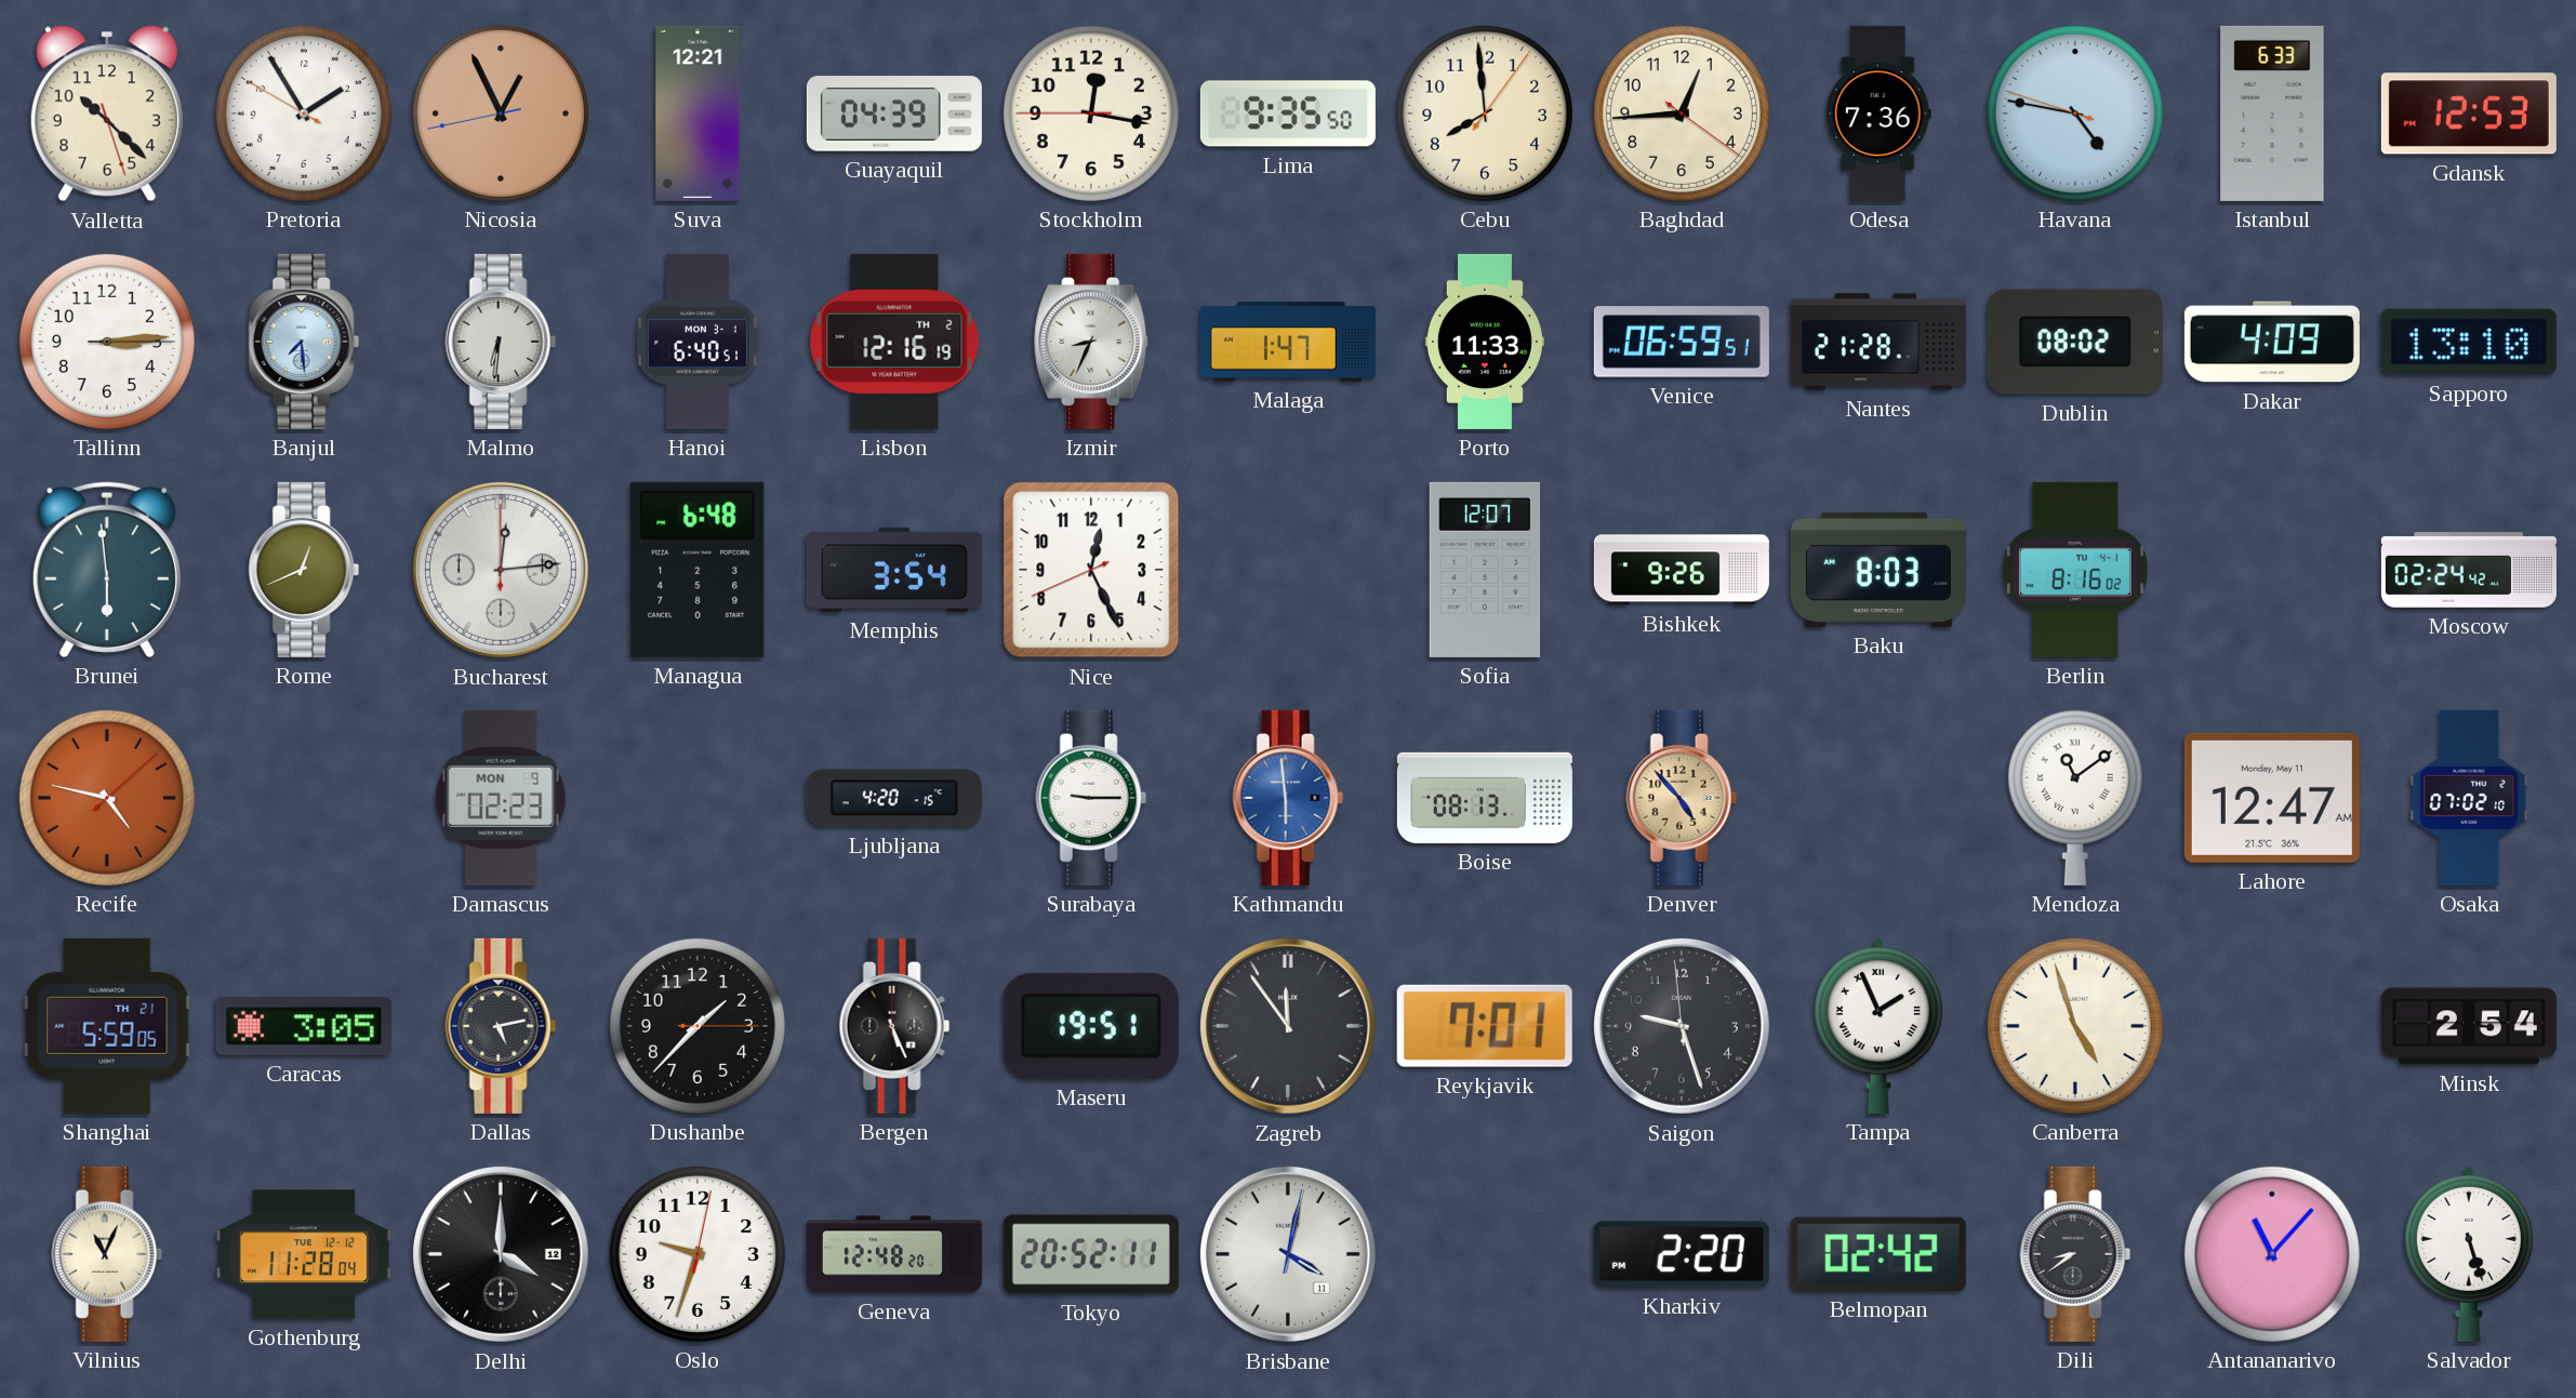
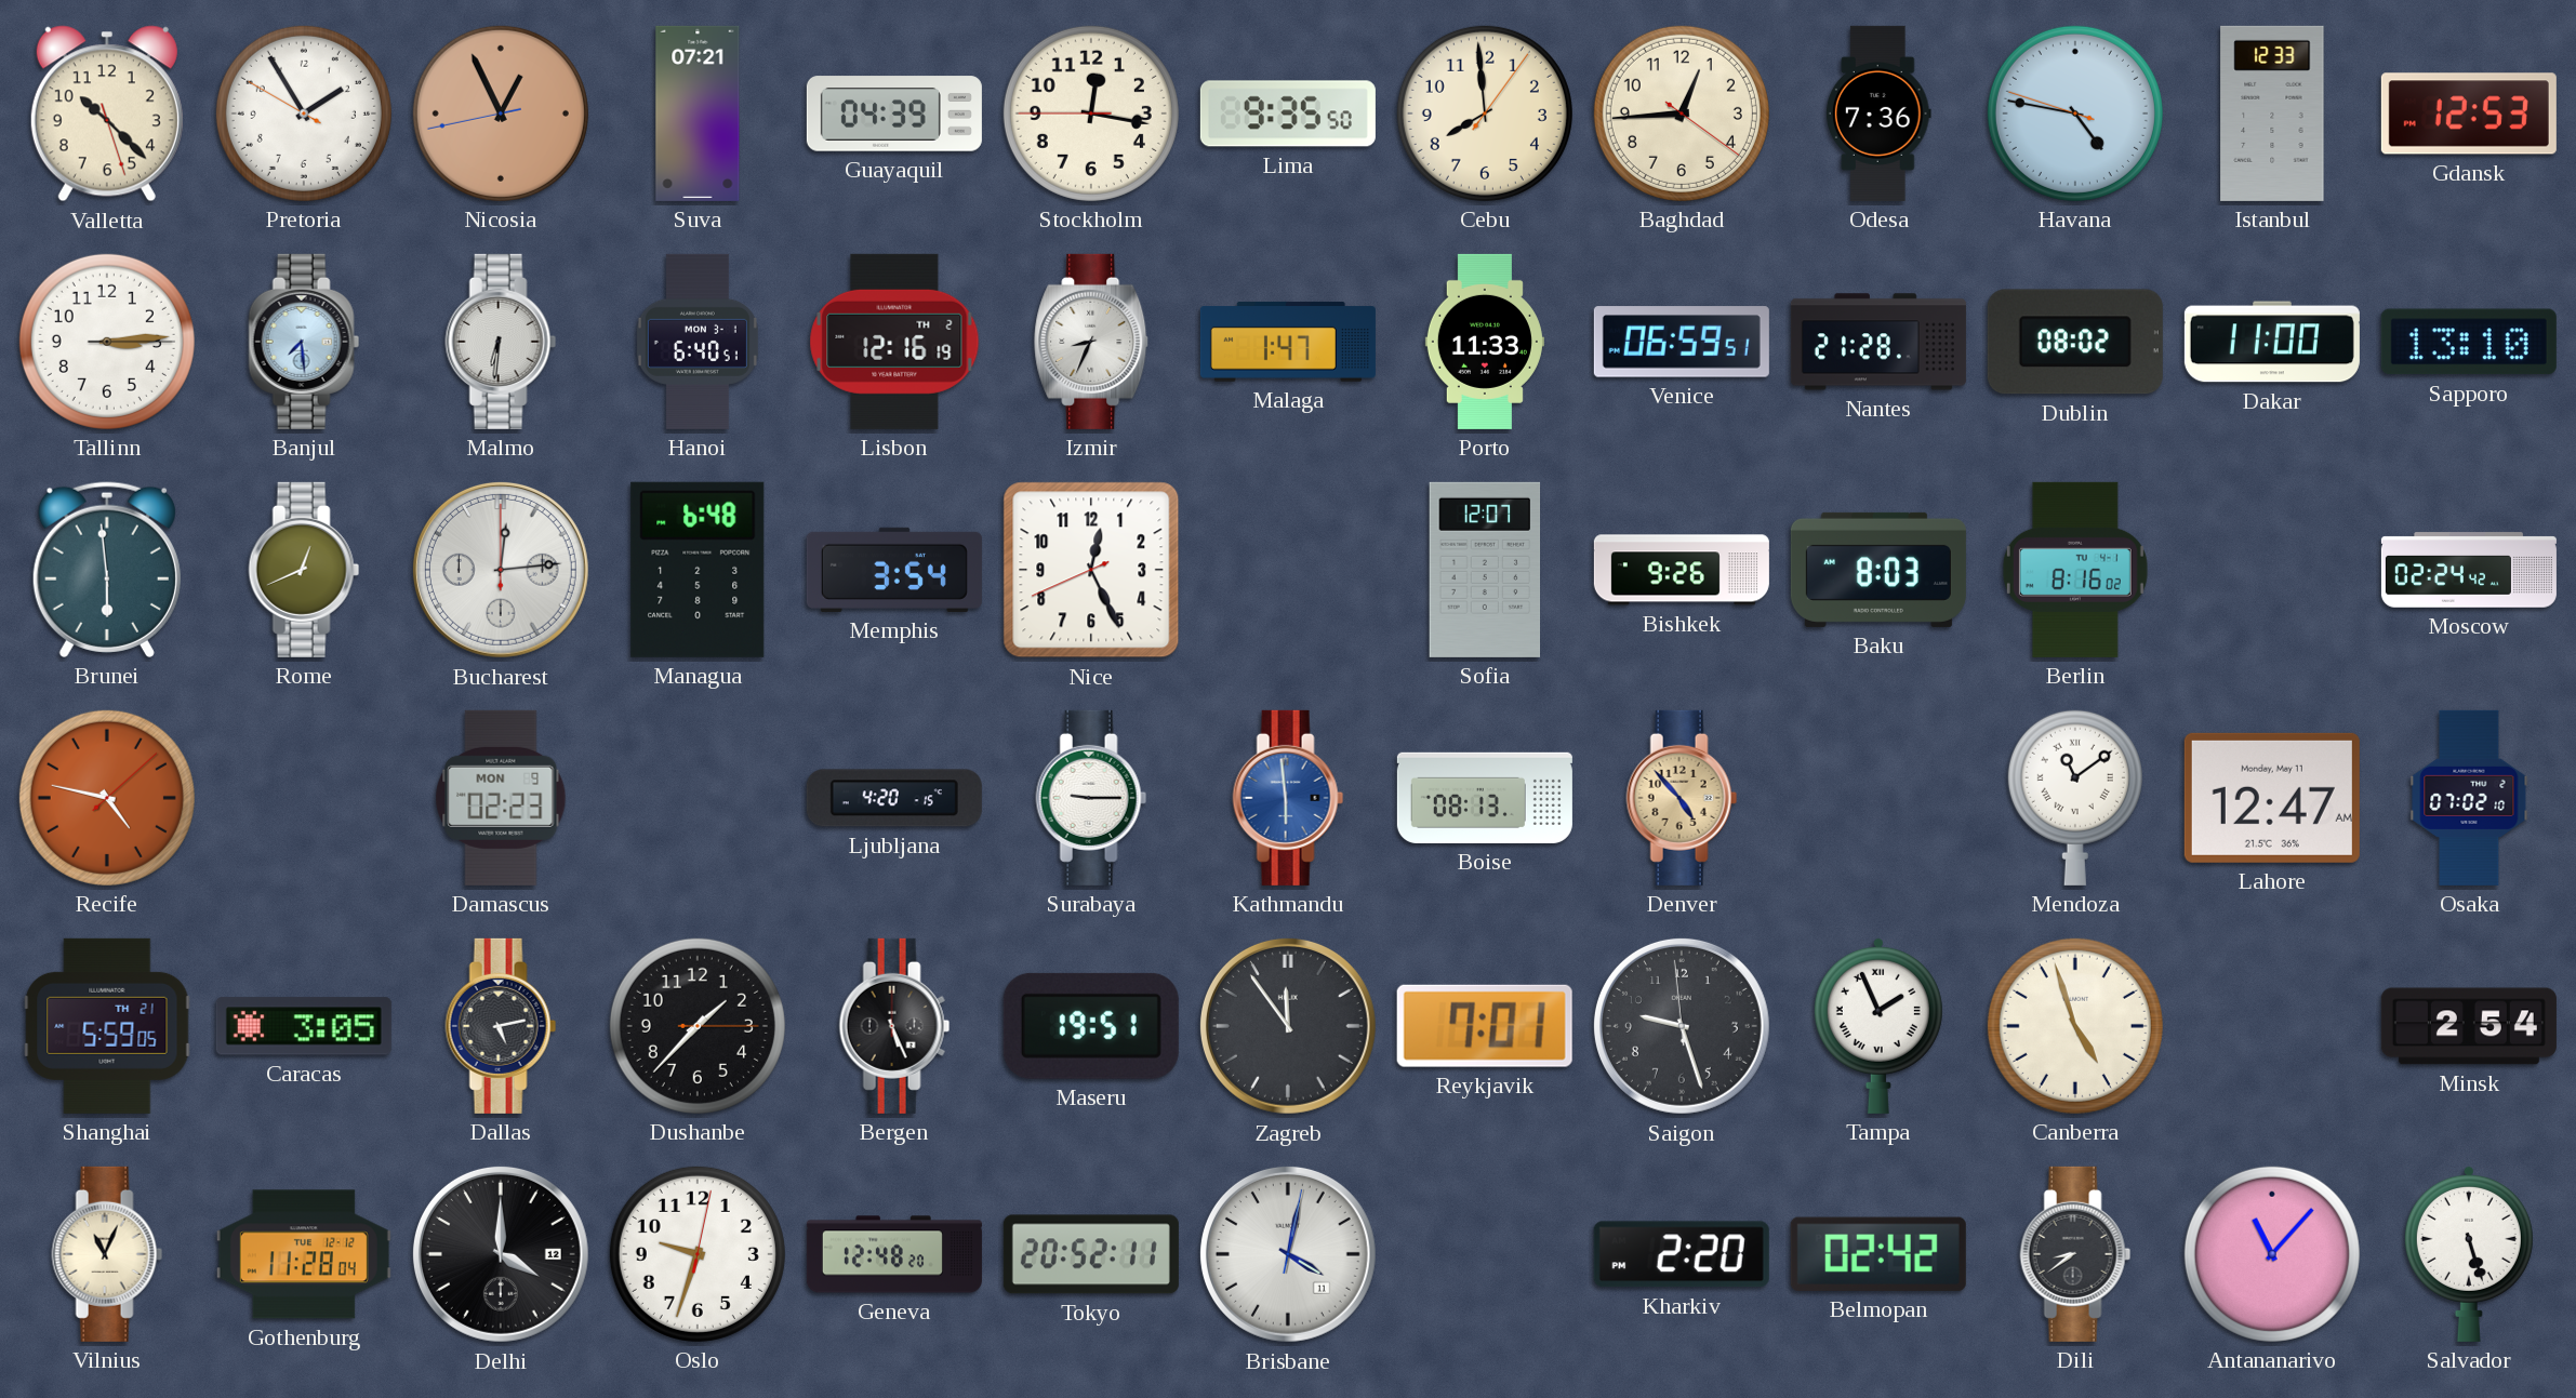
Suva: 12:21 -> 07:21 (698, 114)
Istanbul: 6:33 -> 12:33 (2272, 114)
Dakar: 4:09 -> 11:00 (2272, 342)
